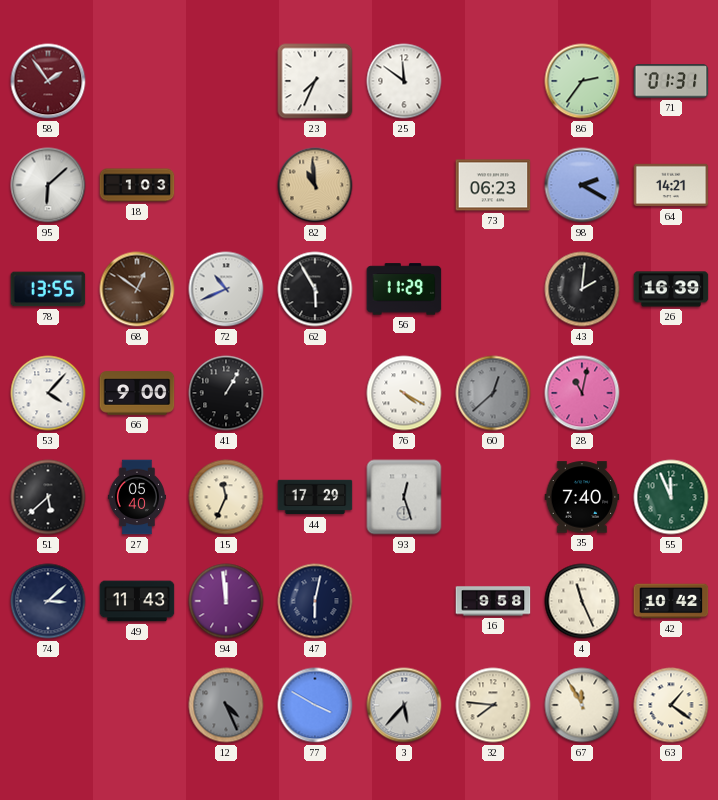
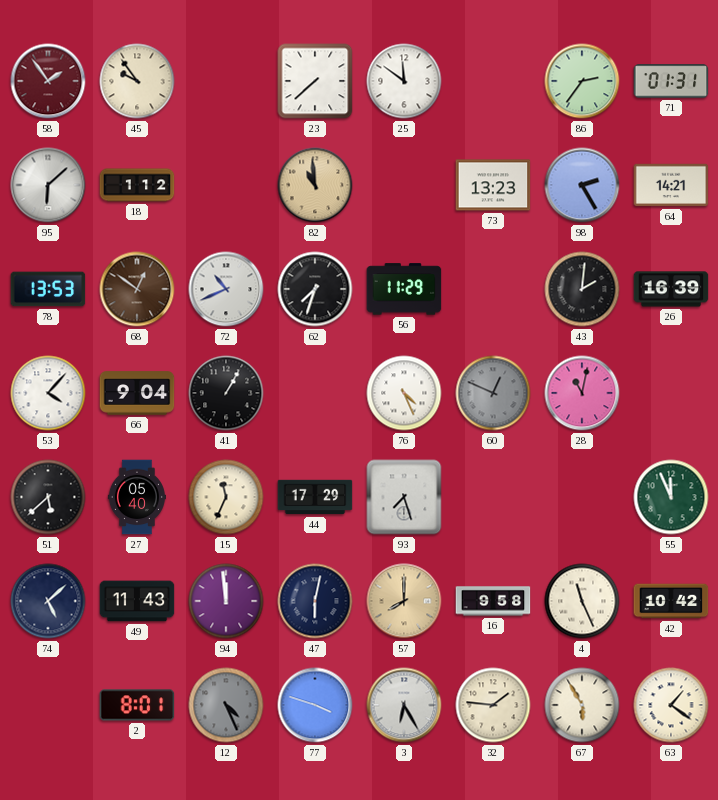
45: none -> 9:54 (137, 81)
23: 7:34 -> 7:38 (315, 81)
18: 1:03 -> 1:12 (137, 185)
73: 06:23 -> 13:23 (493, 185)
98: 2:20 -> 2:25 (582, 185)
78: 13:55 -> 13:53 (48, 289)
62: 5:55 -> 7:33 (315, 289)
66: 9:00 -> 9:04 (137, 393)
76: 4:20 -> 4:26 (404, 393)
60: 12:38 -> 12:49 (493, 393)
93: 12:27 -> 7:27 (404, 497)
35: 7:40 -> none (582, 497)
74: 3:08 -> 5:08 (48, 601)
57: none -> 8:00 (404, 601)
2: none -> 8:01 (137, 705)
77: 3:50 -> 3:48 (315, 705)
3: 5:37 -> 6:25 (404, 705)
32: 7:46 -> 1:46 (493, 705)
67: 11:55 -> 5:55 (582, 705)
